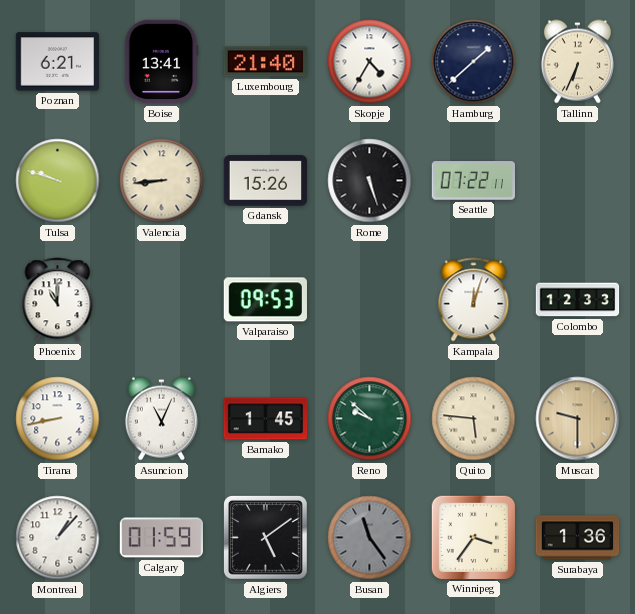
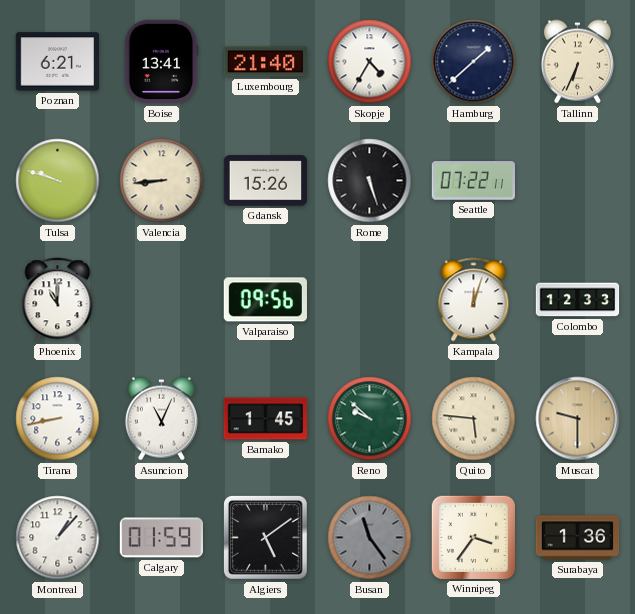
Valparaiso: 09:53 -> 09:56 (265, 300)
